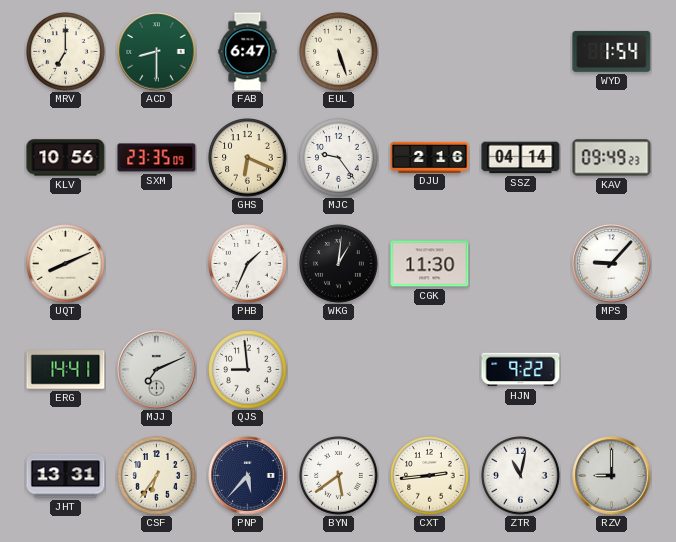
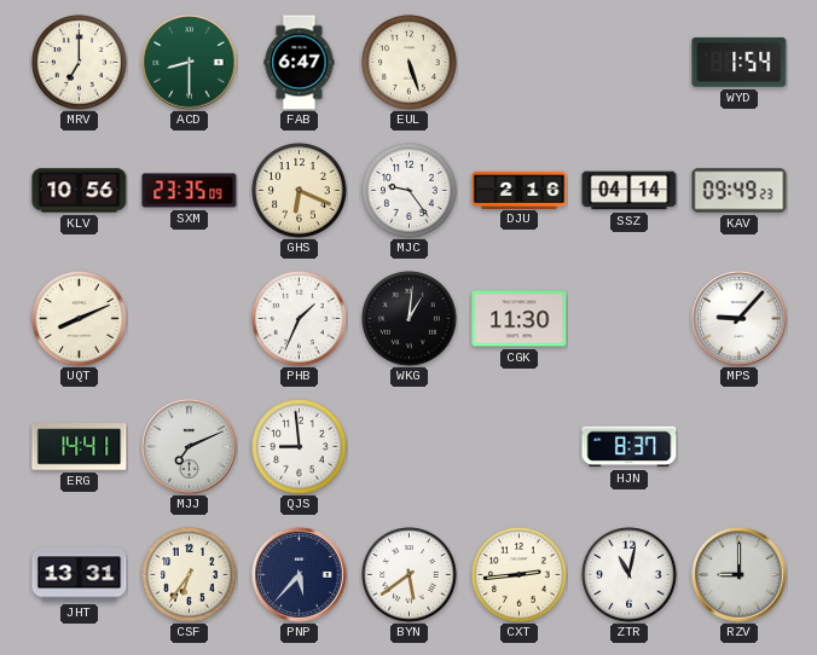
HJN: 9:22 -> 8:37 (630, 447)
